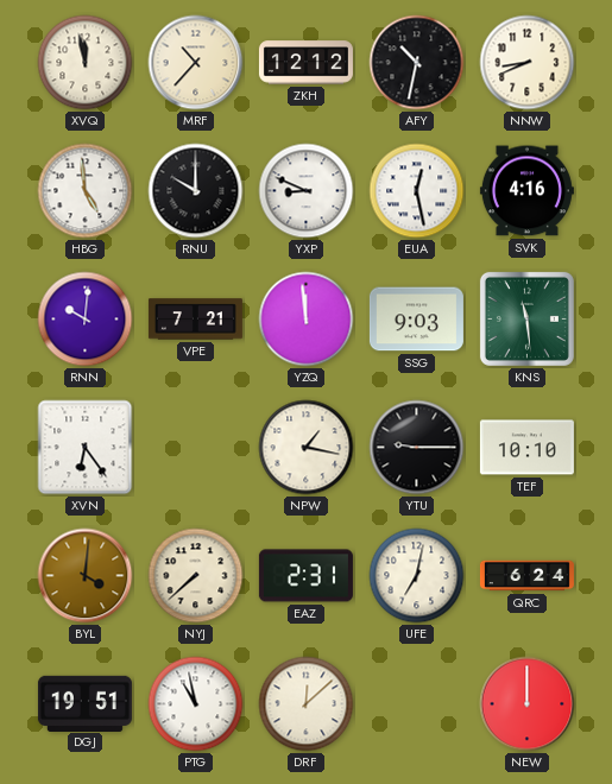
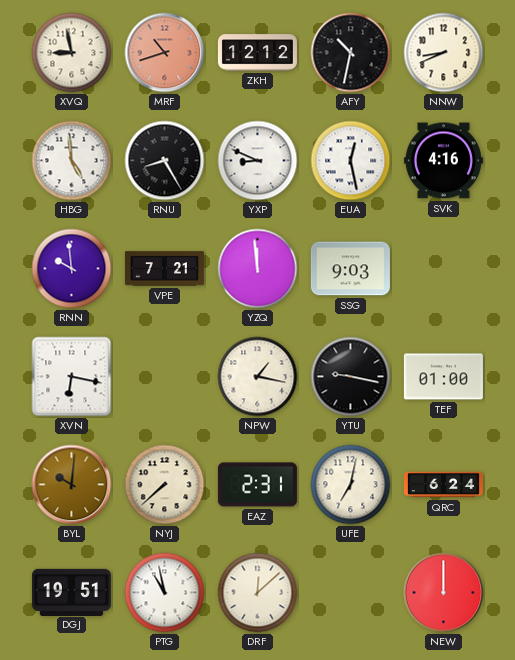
XVQ: 11:58 -> 8:58 (72, 53)
MRF: 10:37 -> 10:42 (165, 53)
MRF dial: cream -> salmon (165, 53)
RNU: 10:00 -> 8:25 (165, 161)
RNN: 10:01 -> 9:59 (72, 269)
KNS: 11:29 -> none (526, 318)
XVN: 6:24 -> 6:17 (72, 377)
YTU: 9:15 -> 9:17 (351, 377)
TEF: 10:10 -> 01:00 (443, 377)
BYL: 4:01 -> 10:01 (72, 485)
